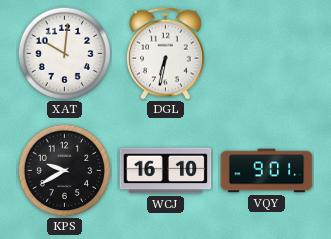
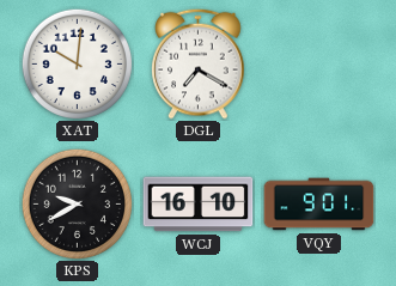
DGL: 6:32 -> 7:20 (199, 63)
